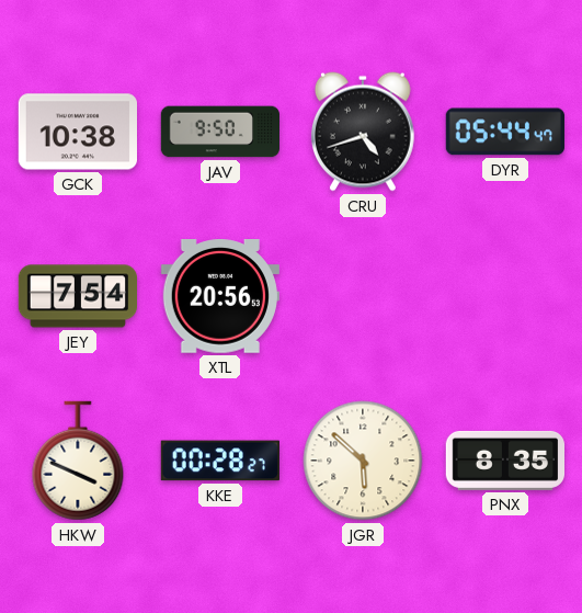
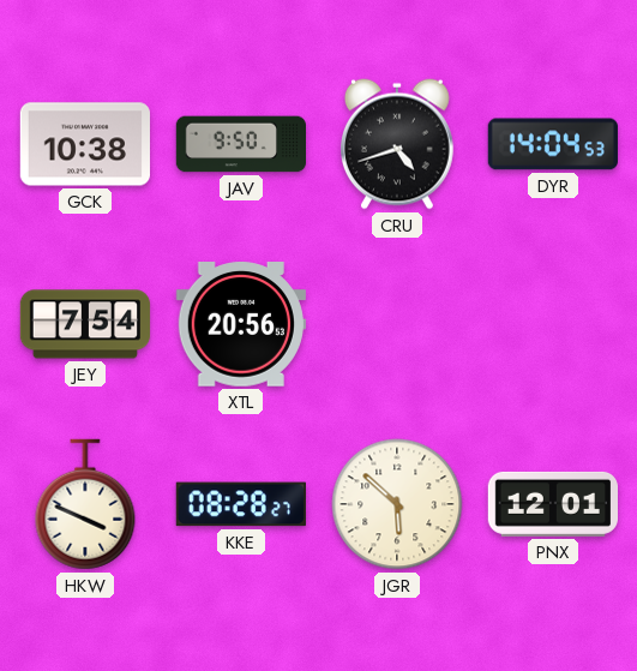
DYR: 05:44 -> 14:04 (553, 144)
KKE: 00:28 -> 08:28 (241, 504)
PNX: 8:35 -> 12:01 (552, 504)
